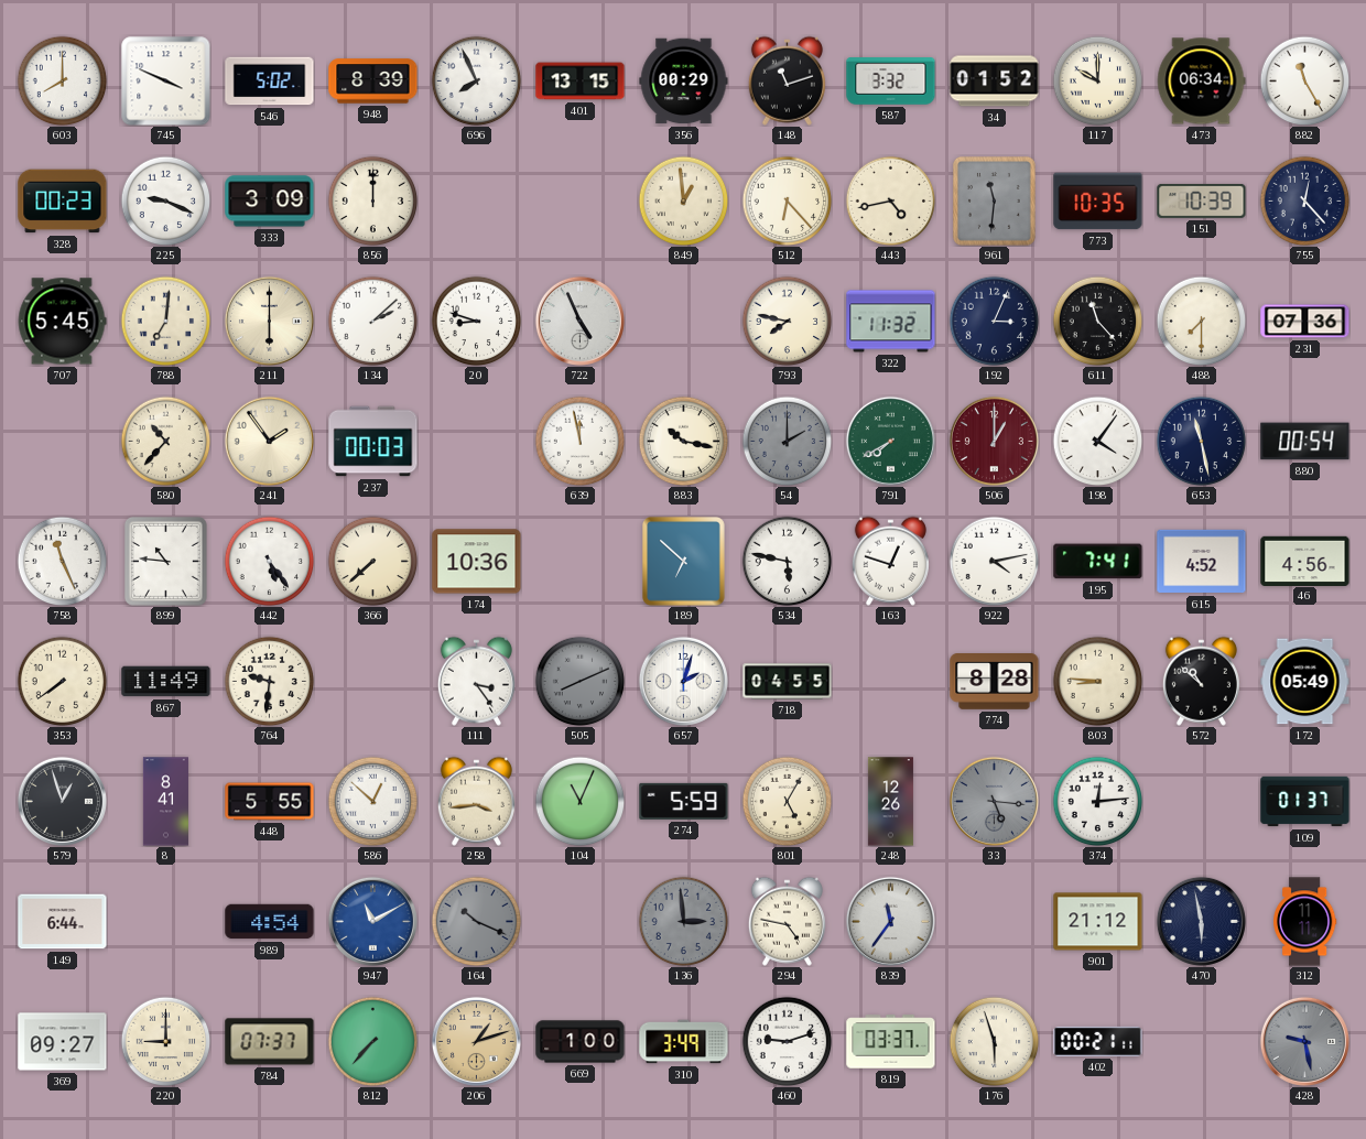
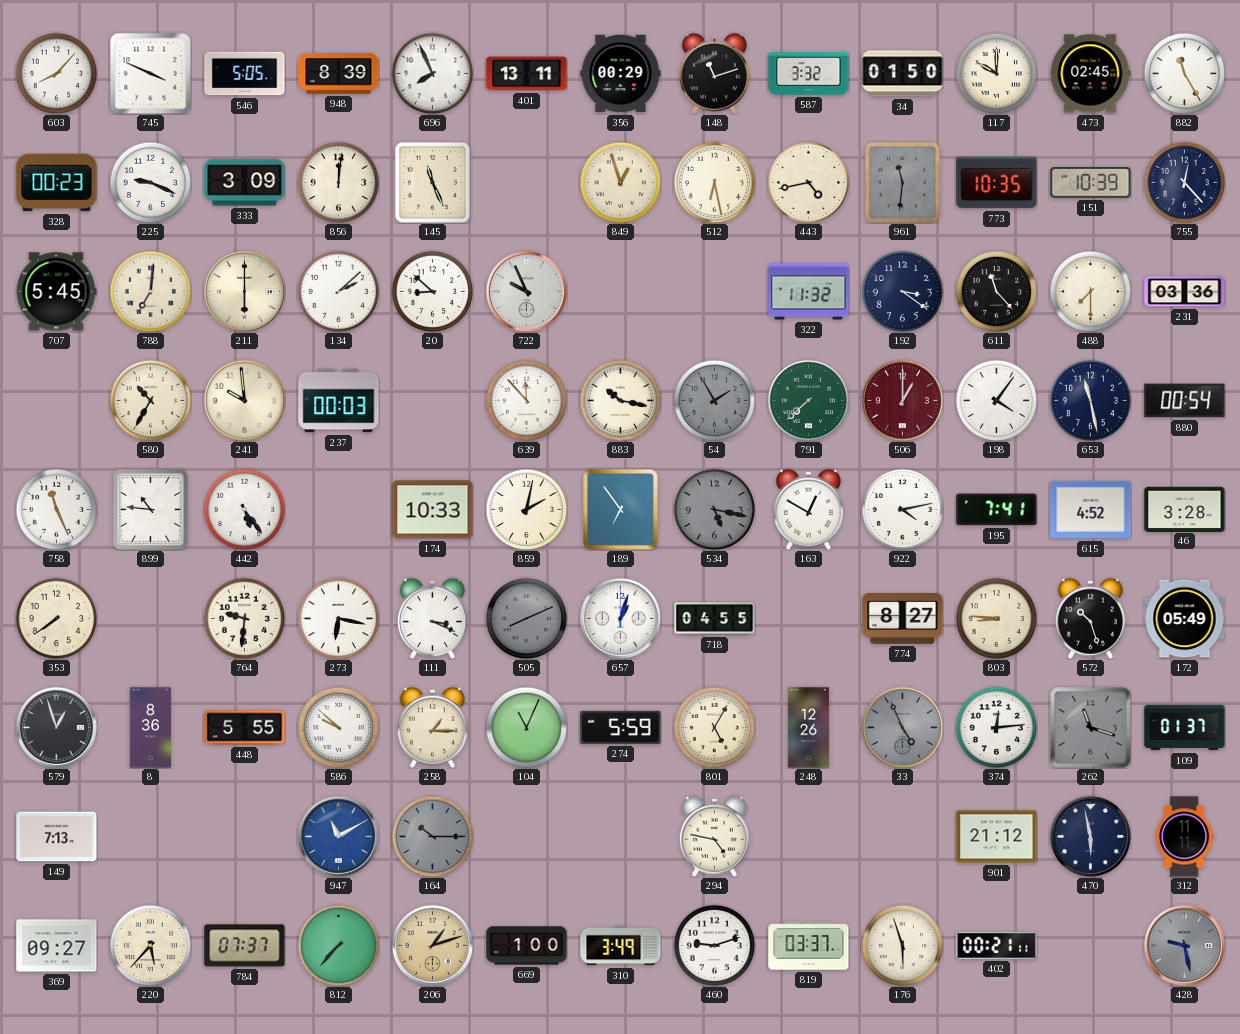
603: 8:00 -> 8:07 (56, 73)
546: 5:02 -> 5:05 (245, 74)
401: 13:15 -> 13:11 (527, 74)
34: 01:52 -> 01:50 (903, 74)
473: 06:34 -> 02:45 (1090, 74)
856: 12:00 -> 12:01 (338, 182)
145: none -> 11:26 (432, 183)
849: 12:59 -> 12:57 (620, 182)
512: 6:23 -> 6:28 (714, 182)
20: 8:48 -> 8:52 (432, 291)
722: 4:56 -> 9:56 (526, 291)
793: 7:47 -> none (787, 321)
192: 3:04 -> 3:21 (902, 291)
231: 07:36 -> 03:36 (1185, 292)
580: 10:37 -> 10:35 (150, 400)
241: 1:54 -> 9:59 (244, 400)
639: 11:58 -> 11:53 (526, 400)
54: 2:00 -> 1:55 (714, 400)
791: 7:40 -> 7:38 (808, 400)
366: 7:38 -> none (372, 561)
174: 10:36 -> 10:33 (433, 510)
859: none -> 2:02 (526, 509)
189: 6:52 -> 6:54 (621, 510)
534: 5:47 -> 5:17 (714, 509)
534 dial: white -> grey (714, 509)
163: 12:48 -> 12:50 (808, 509)
46: 4:56 -> 3:28 (1185, 509)
867: 11:49 -> none (166, 682)
273: none -> 6:17 (338, 618)
111: 3:24 -> 3:19 (432, 618)
657: 2:03 -> 1:03 (620, 618)
774: 8:28 -> 8:27 (903, 619)
572: 10:52 -> 10:27 (1090, 618)
8: 8:41 -> 8:36 (150, 728)
586: 12:52 -> 9:52 (338, 727)
258: 3:44 -> 1:15 (432, 727)
33: 5:16 -> 4:56 (902, 727)
262: none -> 11:18 (1091, 728)
149: 6:44 -> 7:13 (57, 837)
989: 4:54 -> none (270, 922)
164: 10:19 -> 10:15 (432, 836)
136: 2:59 -> none (683, 921)
839: 11:36 -> none (890, 921)
220: 9:00 -> 5:37 (150, 945)
